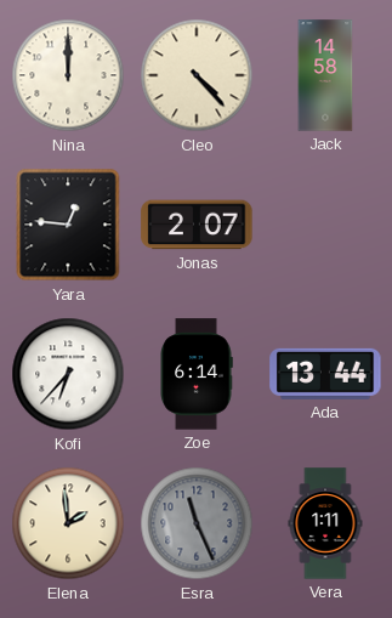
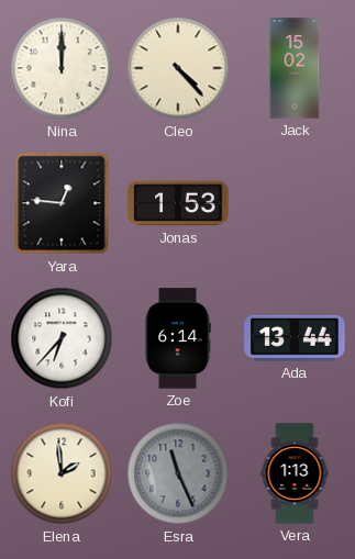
Jack: 14:58 -> 15:02 (295, 68)
Jonas: 2:07 -> 1:53 (178, 203)
Vera: 1:11 -> 1:13 (295, 473)
